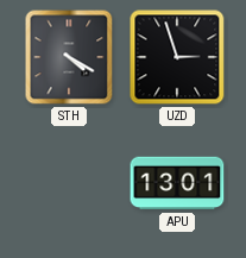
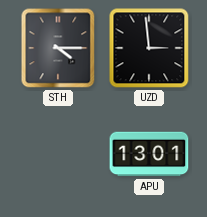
STH: 4:20 -> 4:15 (58, 48)
UZD: 2:57 -> 2:59 (149, 48)
